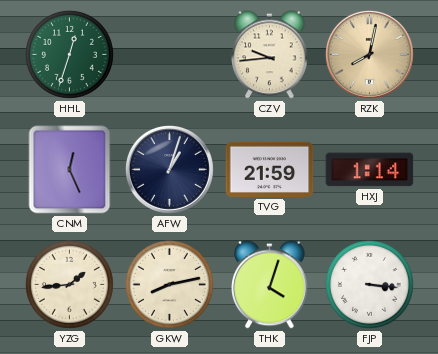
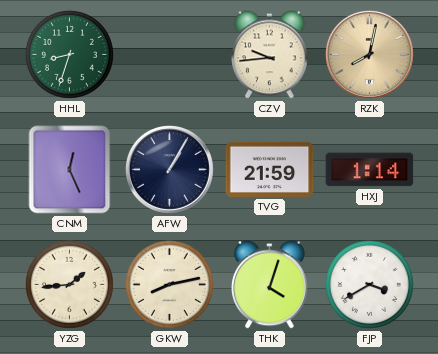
HHL: 12:33 -> 8:33 (69, 54)
AFW: 1:03 -> 1:05 (169, 169)
FJP: 3:16 -> 3:40 (369, 284)
